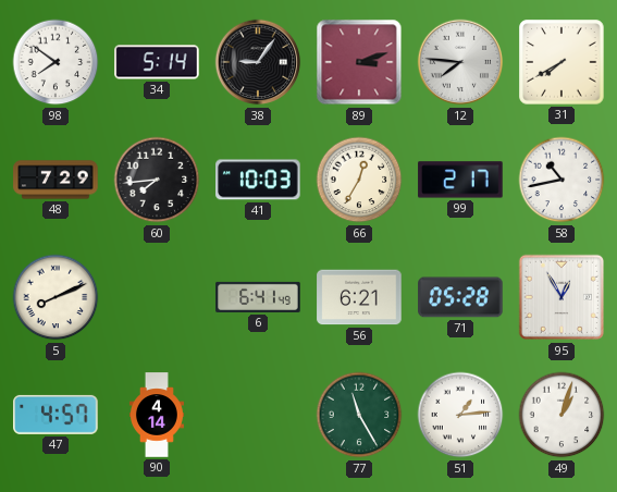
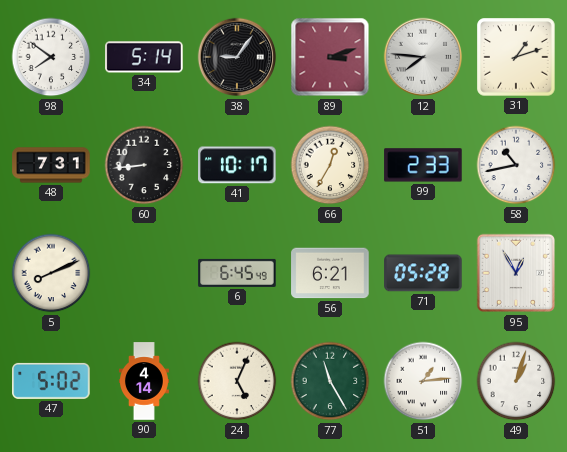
31: 7:40 -> 1:12 (516, 57)
48: 7:29 -> 7:31 (51, 165)
60: 7:44 -> 8:44 (144, 165)
41: 10:03 -> 10:17 (237, 165)
99: 2:17 -> 2:33 (423, 165)
6: 6:41 -> 6:45 (237, 273)
47: 4:57 -> 5:02 (51, 381)
24: none -> 5:04 (237, 381)
